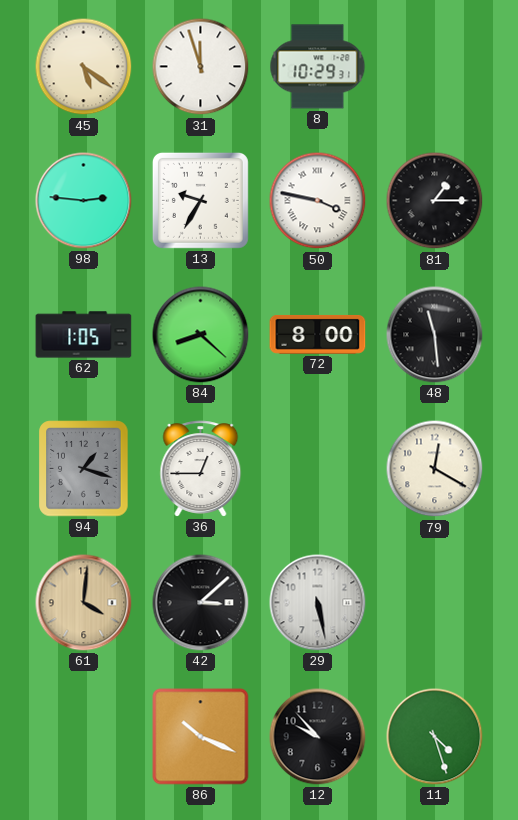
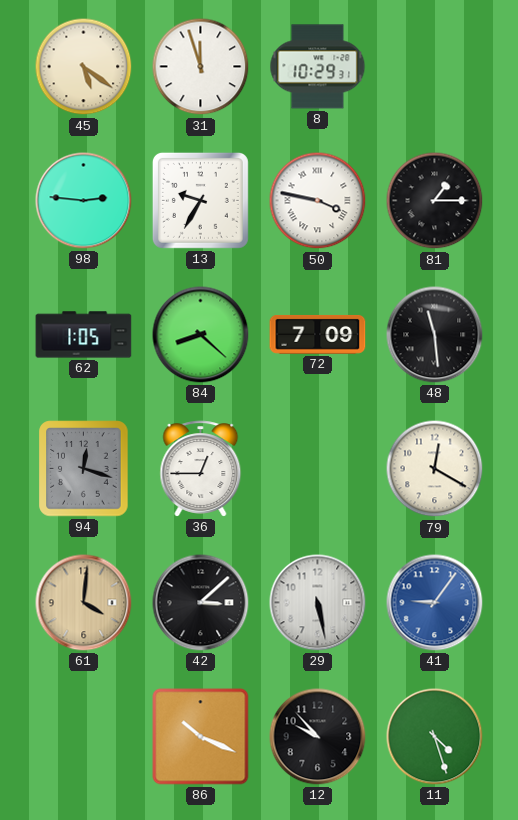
72: 8:00 -> 7:09 (318, 334)
94: 1:18 -> 12:18 (84, 469)
41: none -> 9:06 (435, 603)
